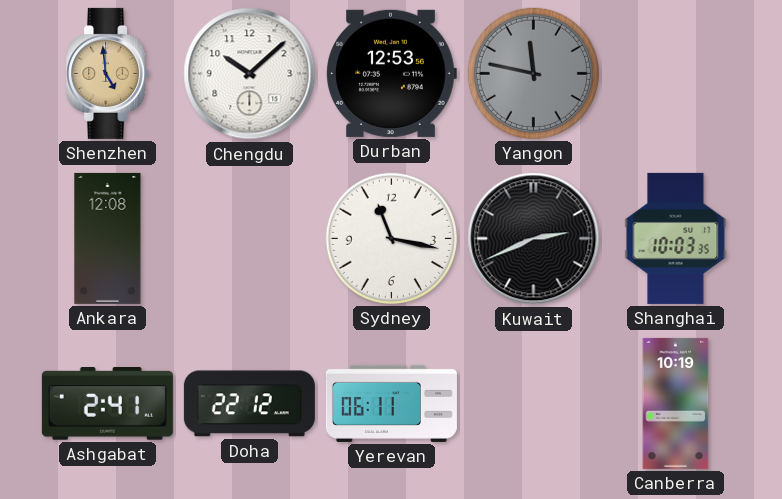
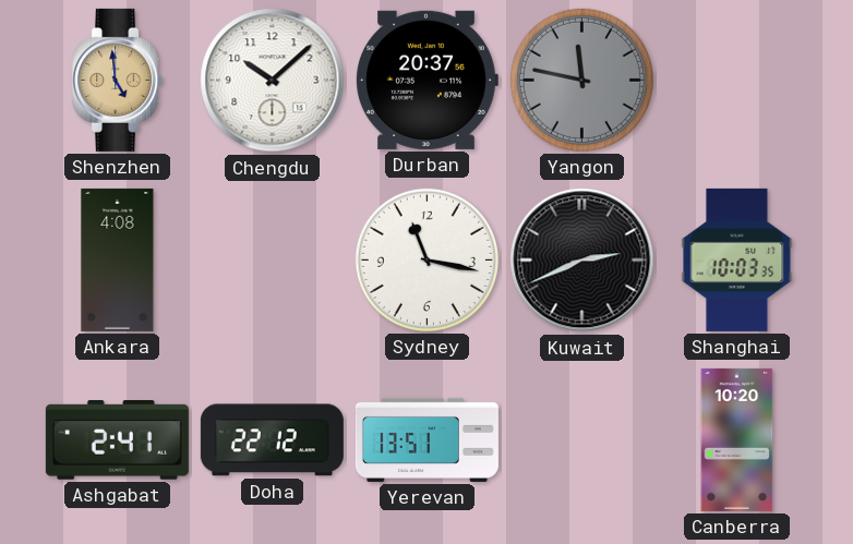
Durban: 12:53 -> 20:37 (426, 80)
Ankara: 12:08 -> 4:08 (118, 259)
Yerevan: 06:11 -> 13:51 (426, 439)
Canberra: 10:19 -> 10:20 (737, 439)
